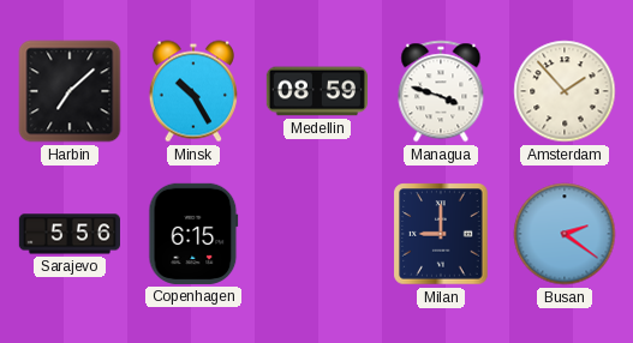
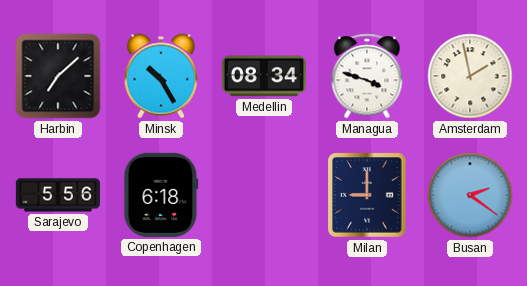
Medellin: 08:59 -> 08:34 (264, 76)
Amsterdam: 1:53 -> 1:58 (470, 76)
Copenhagen: 6:15 -> 6:18 (161, 195)
